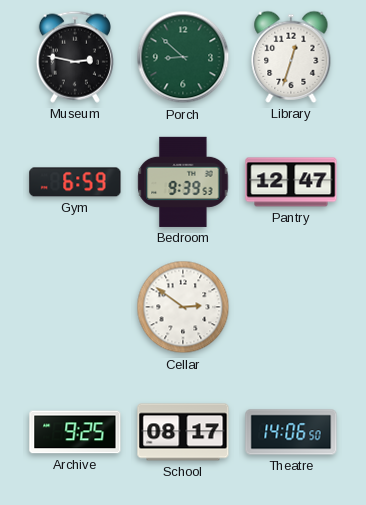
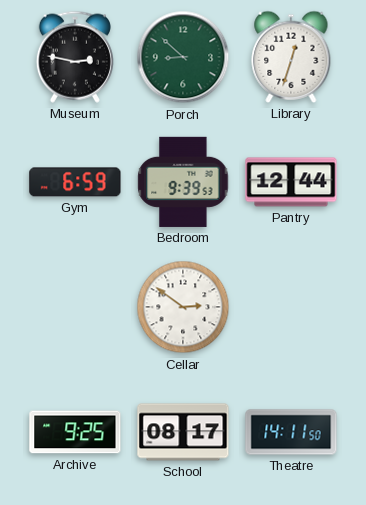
Pantry: 12:47 -> 12:44 (291, 182)
Theatre: 14:06 -> 14:11 (291, 432)
